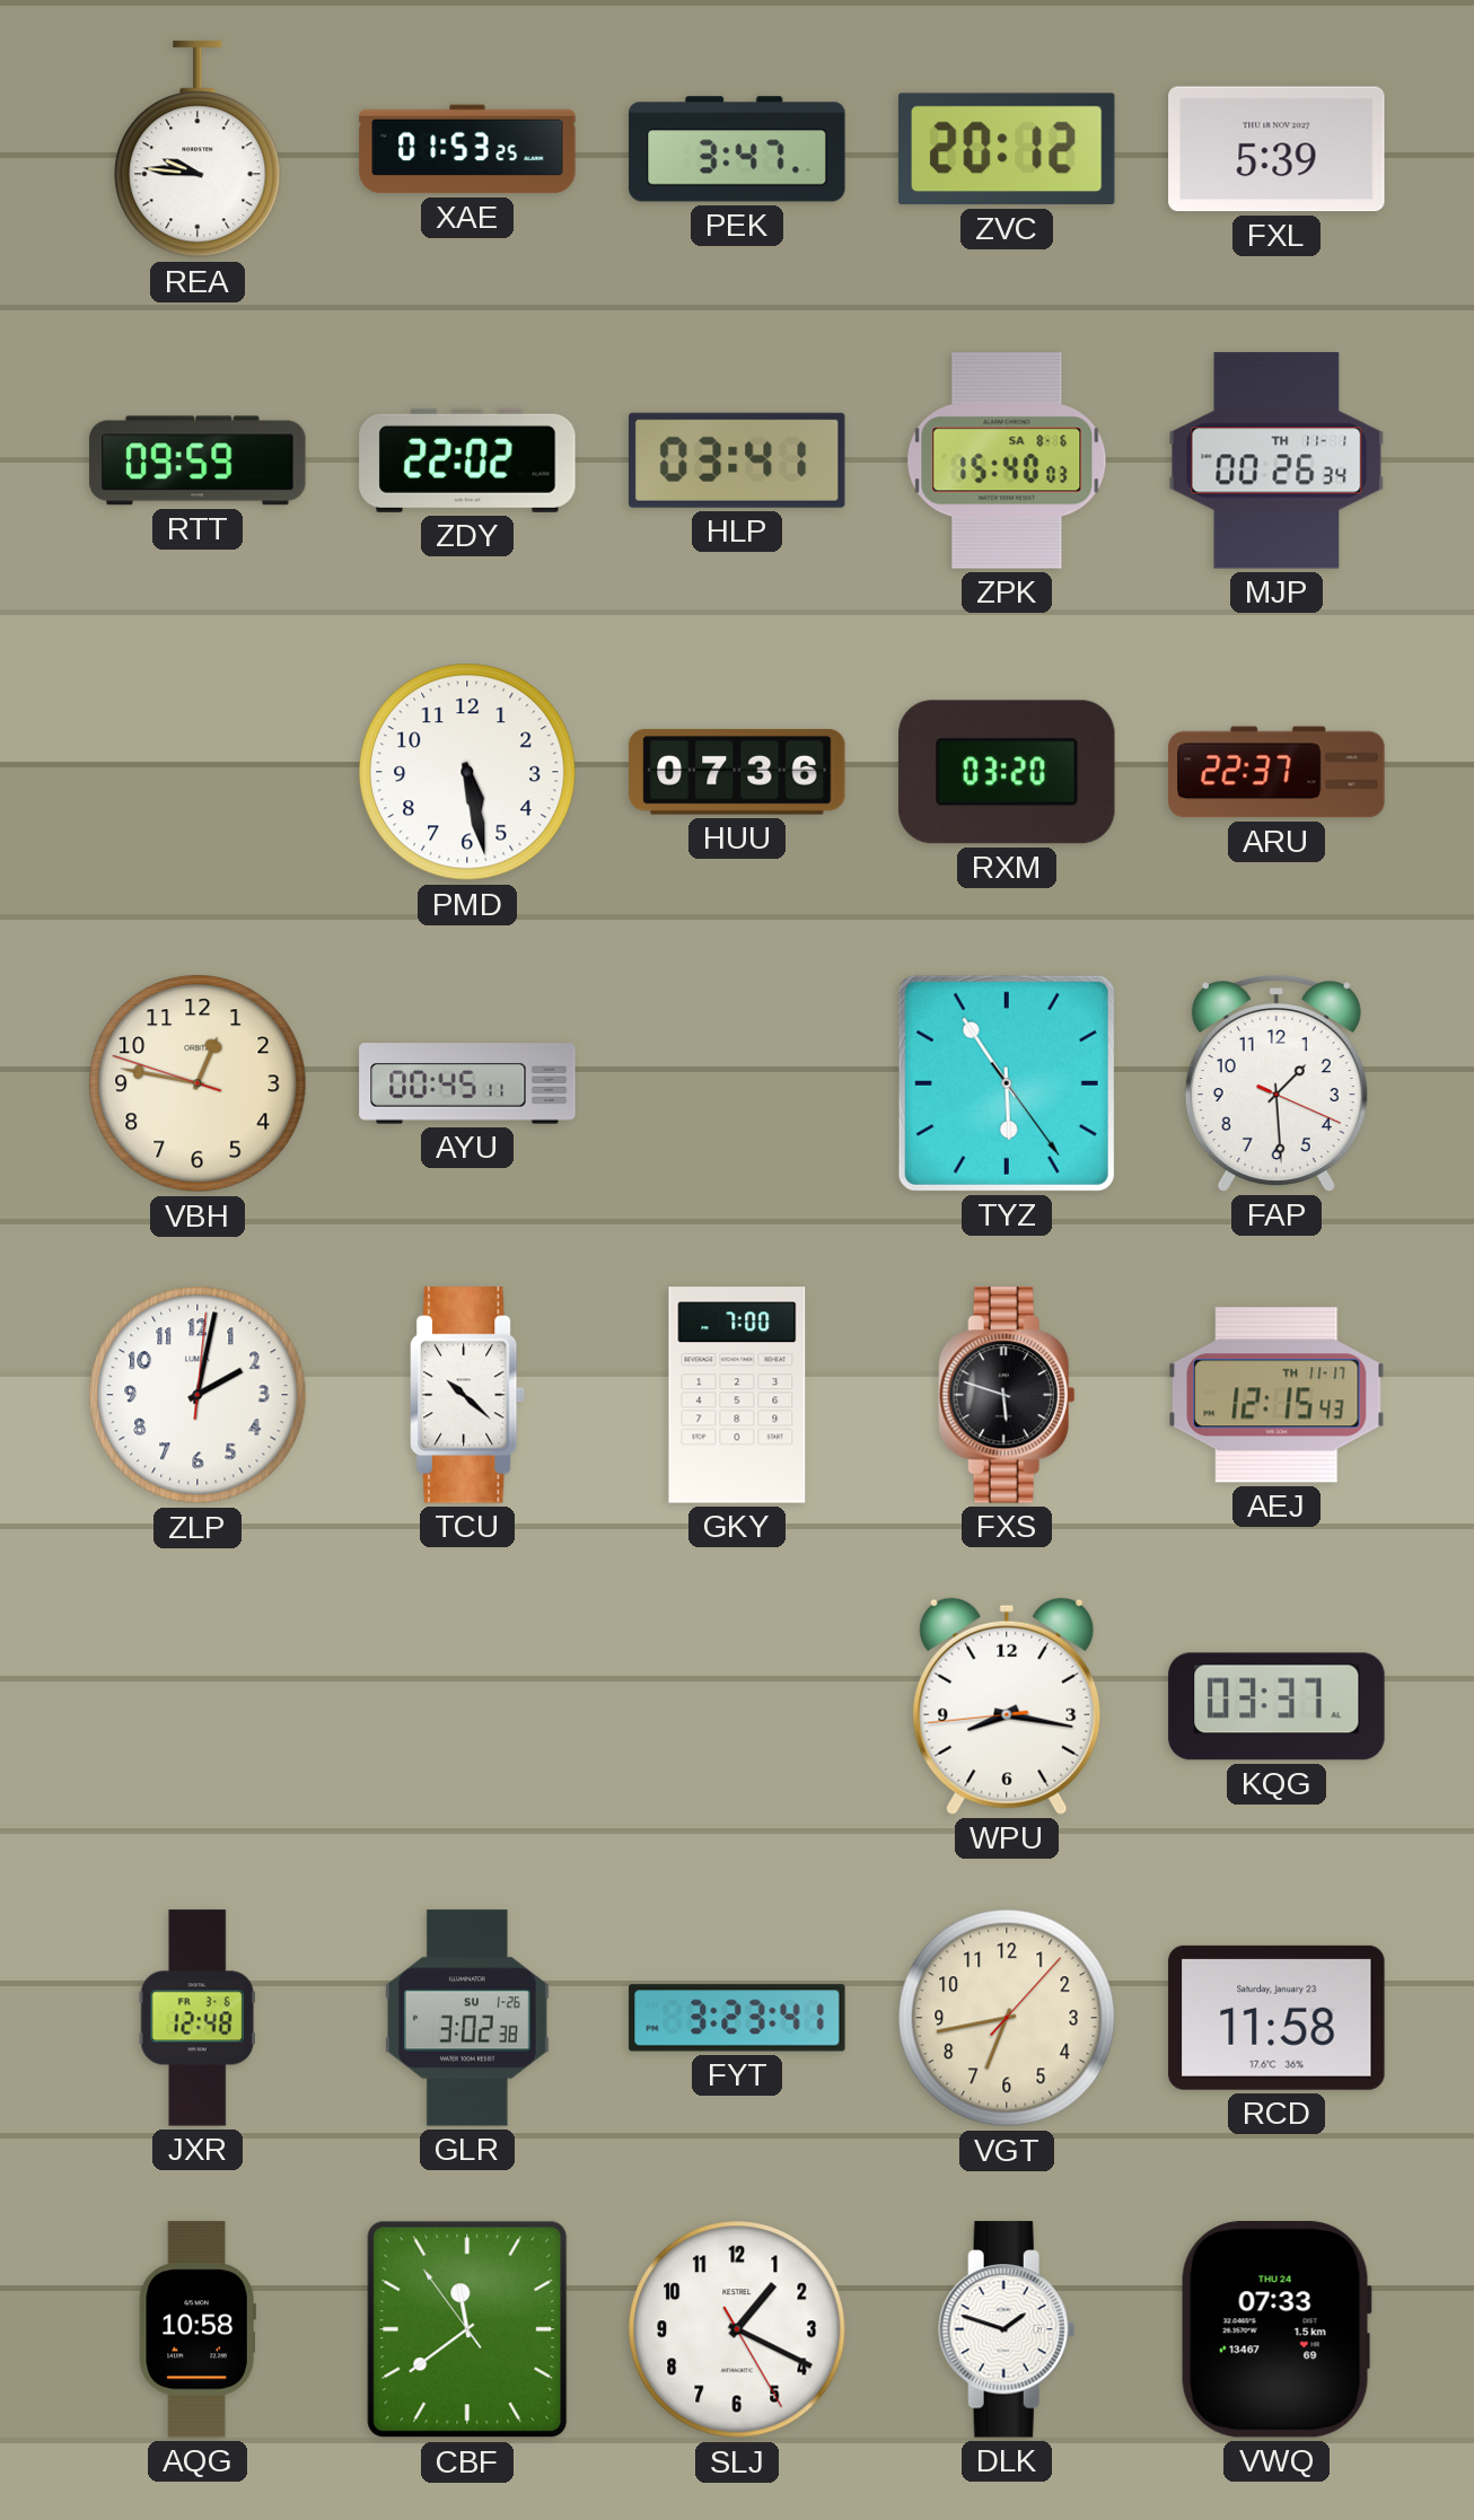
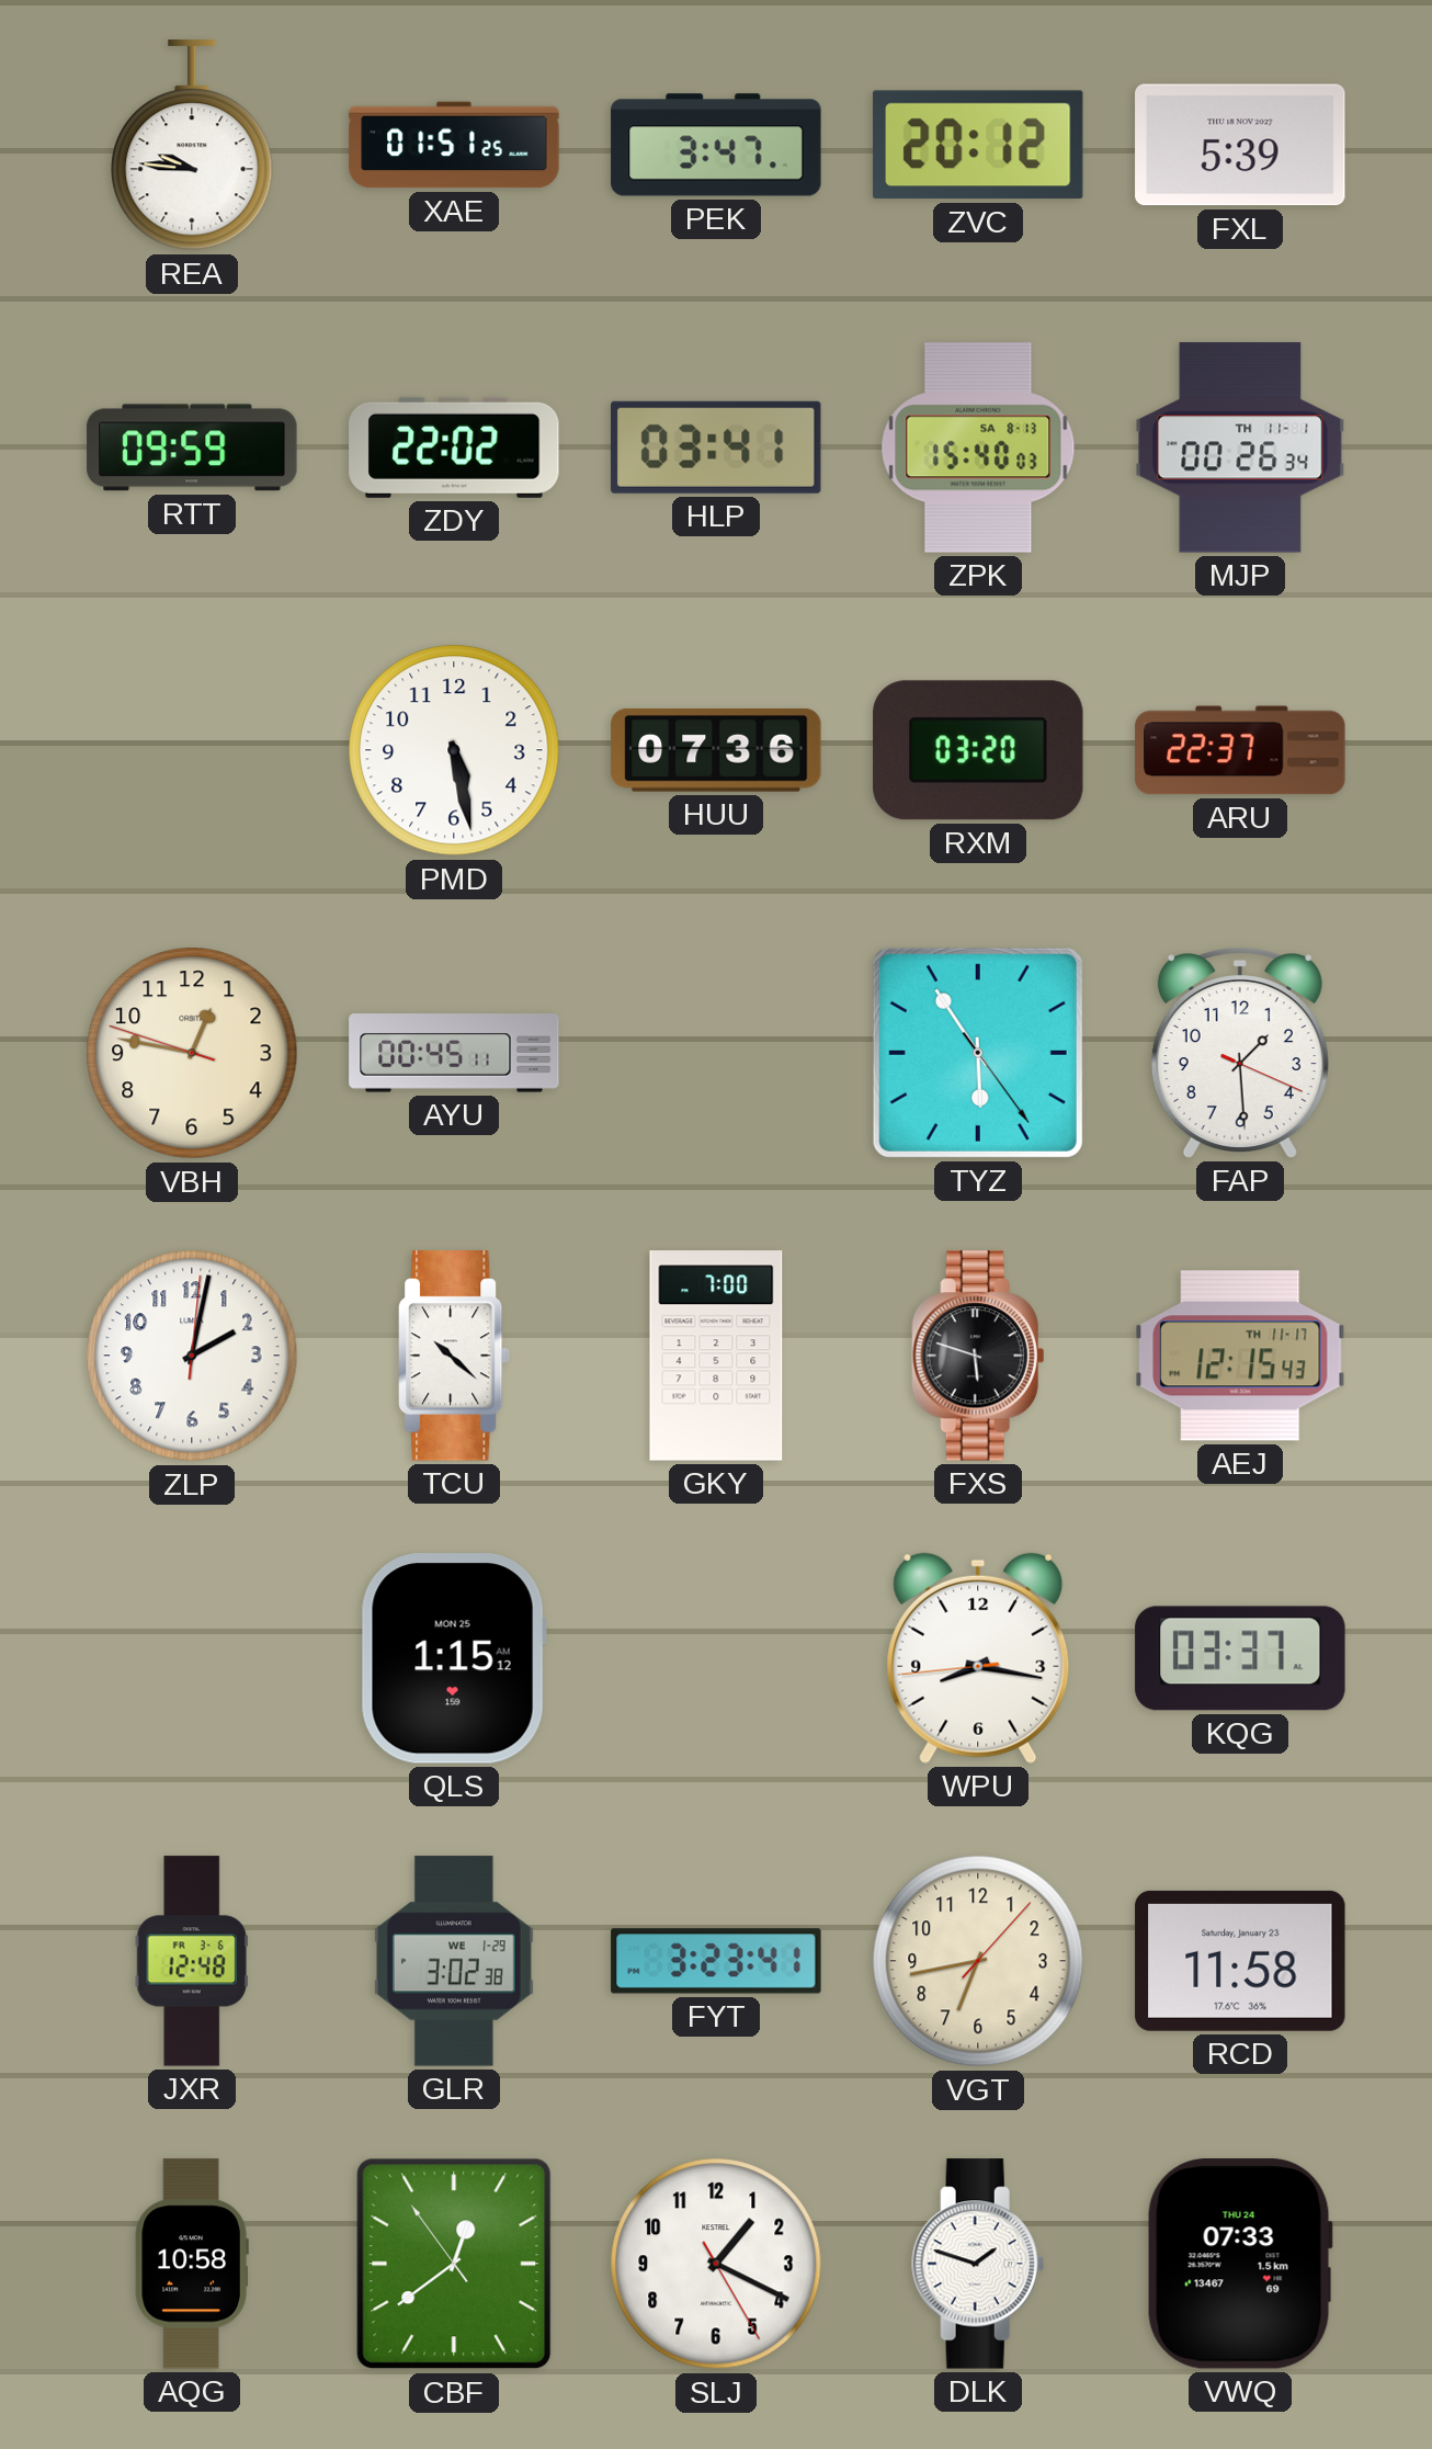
XAE: 01:53 -> 01:51 (454, 145)
ZPK date: SA 8-6 -> SA 8-13 (978, 447)
QLS: none -> 1:15 (454, 1659)
GLR date: SU 1-26 -> WE 1-29 (454, 1961)
CBF: 11:38 -> 12:38 (454, 2264)
